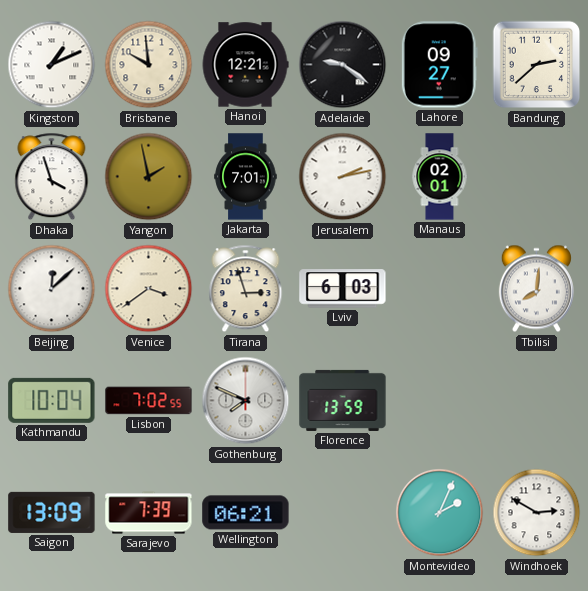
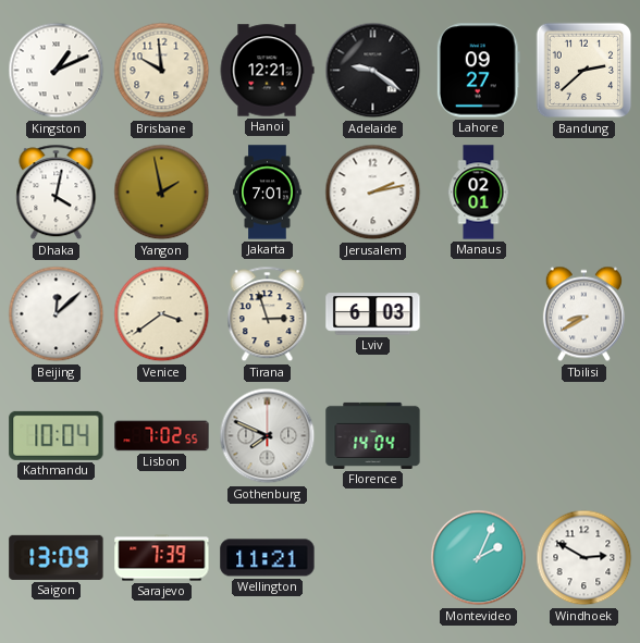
Dhaka: 3:57 -> 4:02 (57, 193)
Tbilisi: 8:01 -> 8:40 (583, 314)
Florence: 13:59 -> 14:04 (373, 435)
Wellington: 06:21 -> 11:21 (268, 558)
